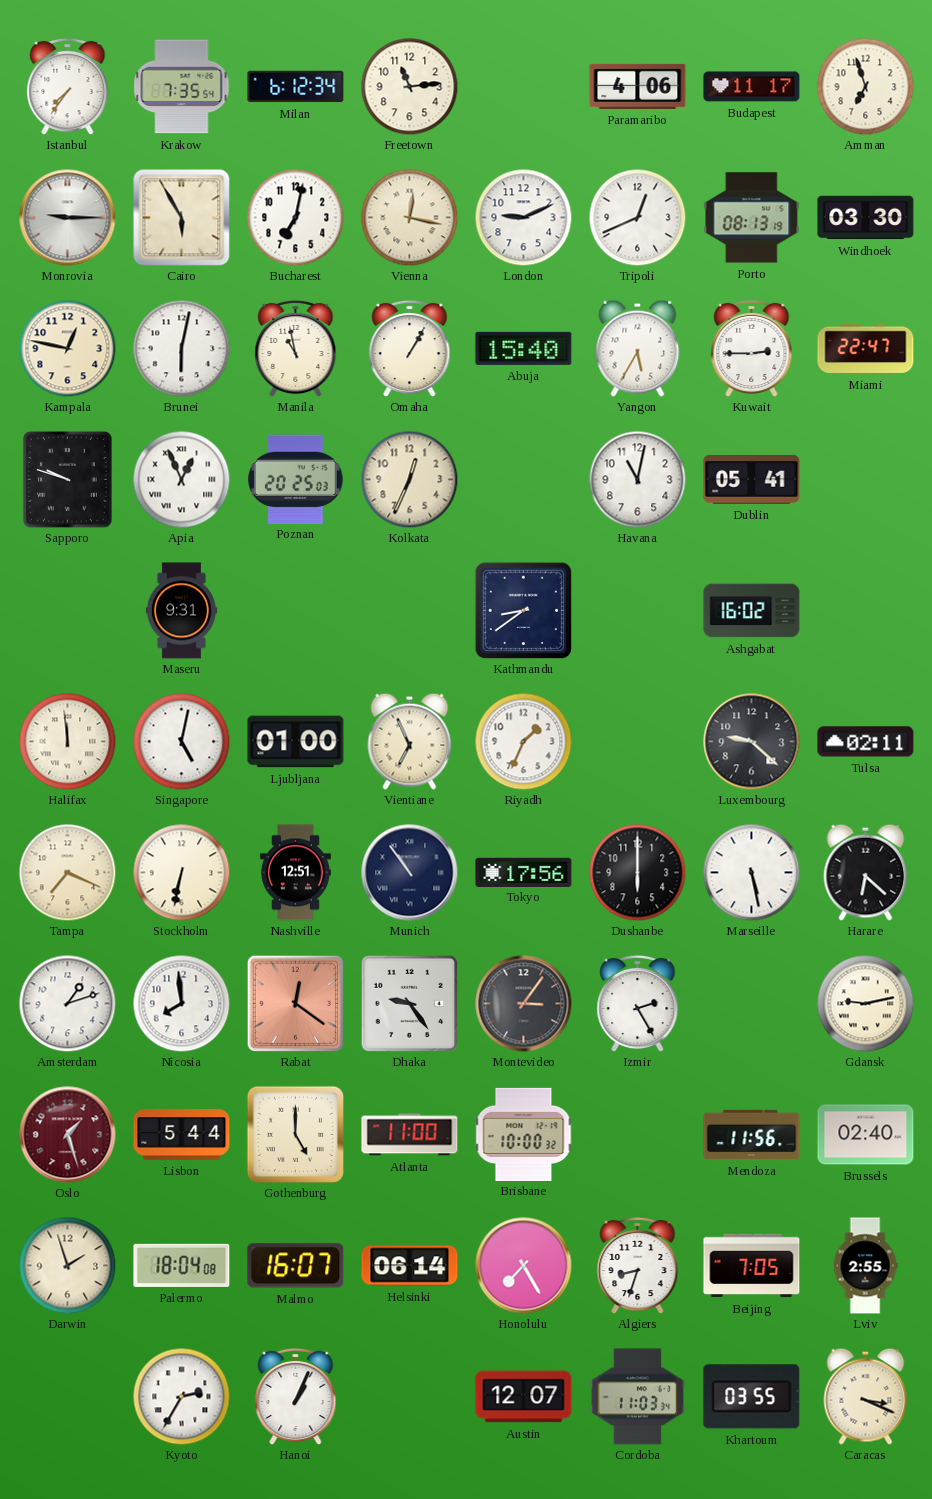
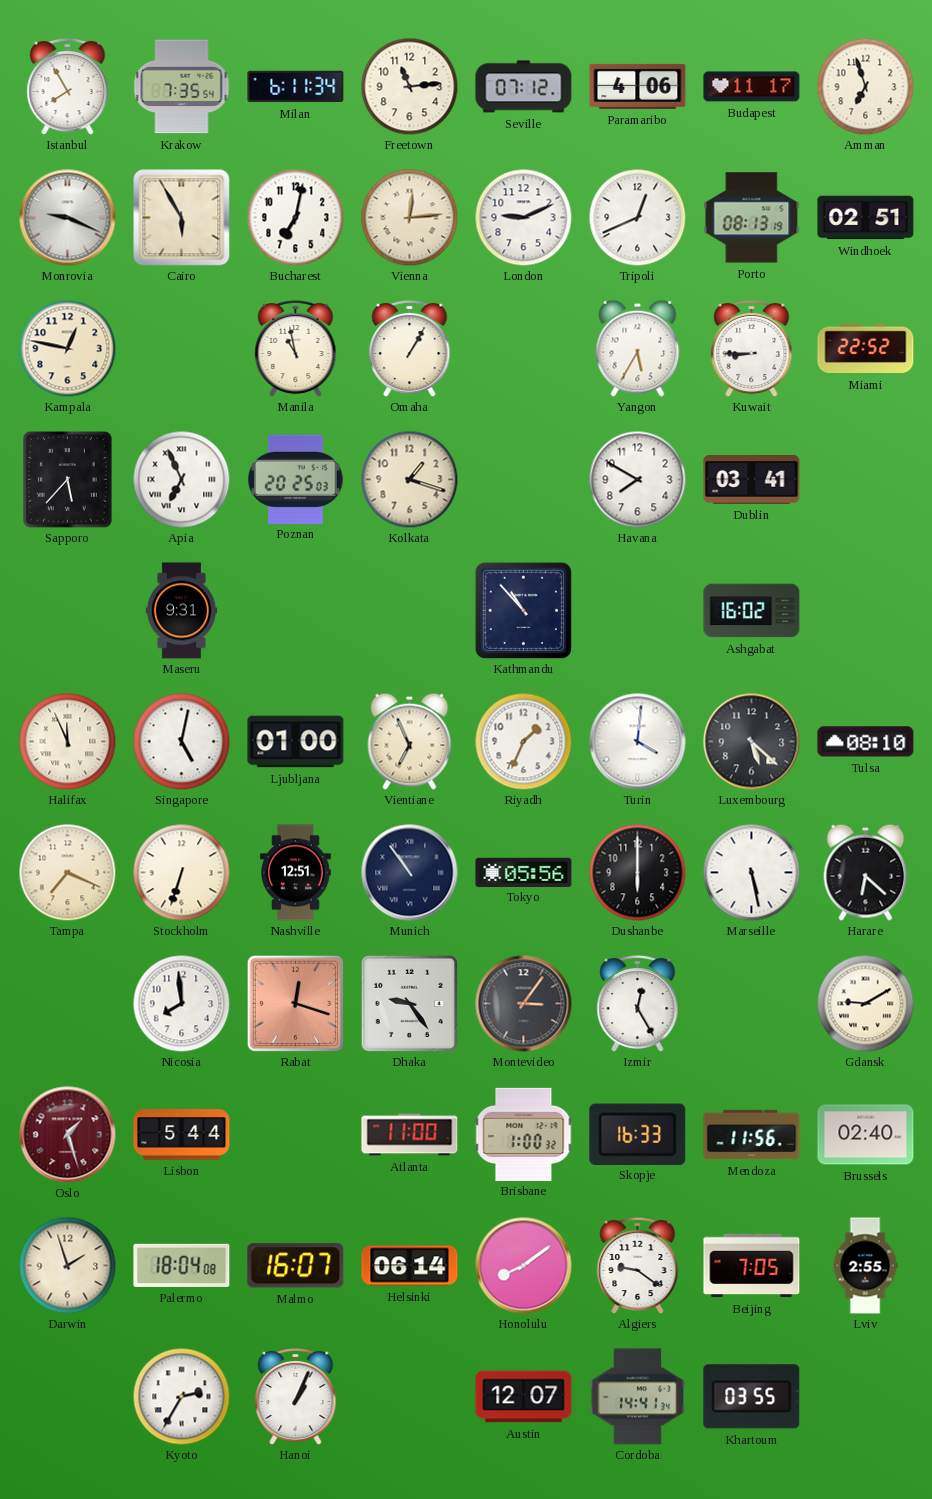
Istanbul: 7:36 -> 7:55 (68, 86)
Milan: 6:12 -> 6:11 (296, 87)
Seville: none -> 07:12 (524, 87)
Monrovia: 9:15 -> 9:19 (68, 218)
Vienna: 12:17 -> 12:14 (409, 217)
Windhoek: 03:30 -> 02:51 (866, 218)
Brunei: 6:02 -> none (181, 348)
Abuja: 15:40 -> none (524, 348)
Kuwait: 2:45 -> 8:45 (752, 348)
Miami: 22:47 -> 22:52 (866, 349)
Sapporo: 9:48 -> 5:37 (68, 480)
Apia: 12:56 -> 6:56 (181, 479)
Kolkata: 12:34 -> 1:18 (409, 479)
Havana: 11:02 -> 7:50 (637, 479)
Dublin: 05:41 -> 03:41 (752, 480)
Kathmandu: 8:39 -> 10:53 (523, 610)
Halifax: 11:59 -> 11:56 (67, 741)
Turin: none -> 4:01 (638, 742)
Luxembourg: 9:22 -> 5:22 (752, 742)
Tulsa: 02:11 -> 08:10 (866, 742)
Stockholm: 6:32 -> 6:33 (181, 872)
Tokyo: 17:56 -> 05:56 (524, 872)
Amsterdam: 1:12 -> none (67, 1003)
Rabat: 12:21 -> 12:18 (295, 1003)
Izmir: 2:25 -> 12:25 (638, 1003)
Gdansk: 9:13 -> 9:10 (865, 1003)
Gothenburg: 5:00 -> none (295, 1134)
Brisbane: 10:00 -> 1:00 (524, 1134)
Skopje: none -> 16:33 (638, 1134)
Honolulu: 7:25 -> 8:09 (524, 1266)
Algiers: 8:33 -> 9:21 (638, 1265)
Cordoba: 11:03 -> 14:41 (638, 1397)
Caracas: 3:19 -> none (866, 1396)
